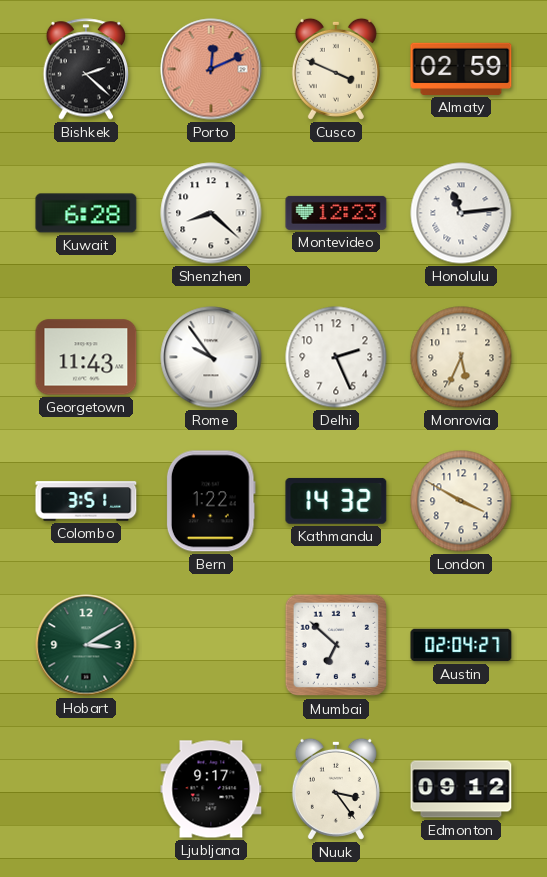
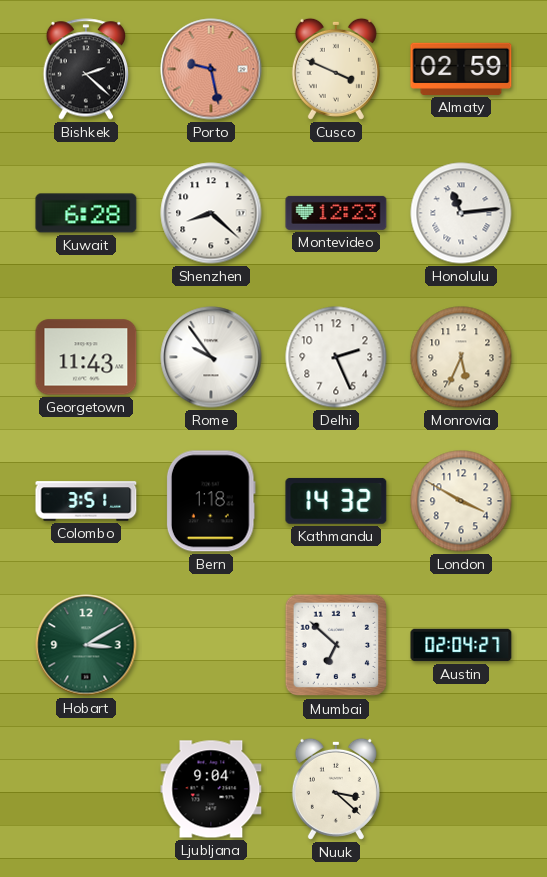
Porto: 12:11 -> 9:28 (211, 69)
Bern: 1:22 -> 1:18 (211, 501)
Ljubljana: 9:17 -> 9:04 (211, 789)
Nuuk: 3:24 -> 3:22 (336, 789)
Edmonton: 09:12 -> none (461, 789)
